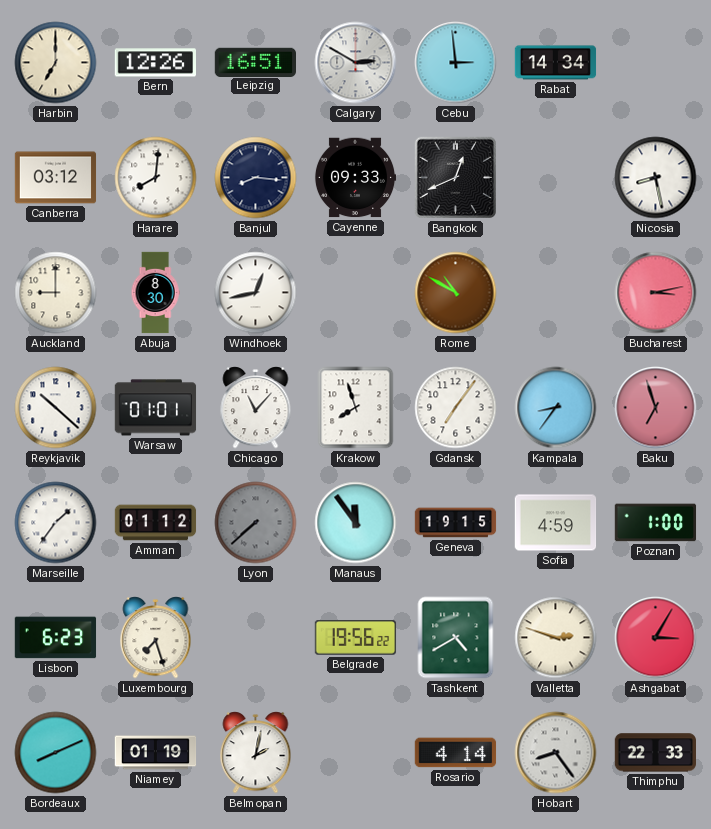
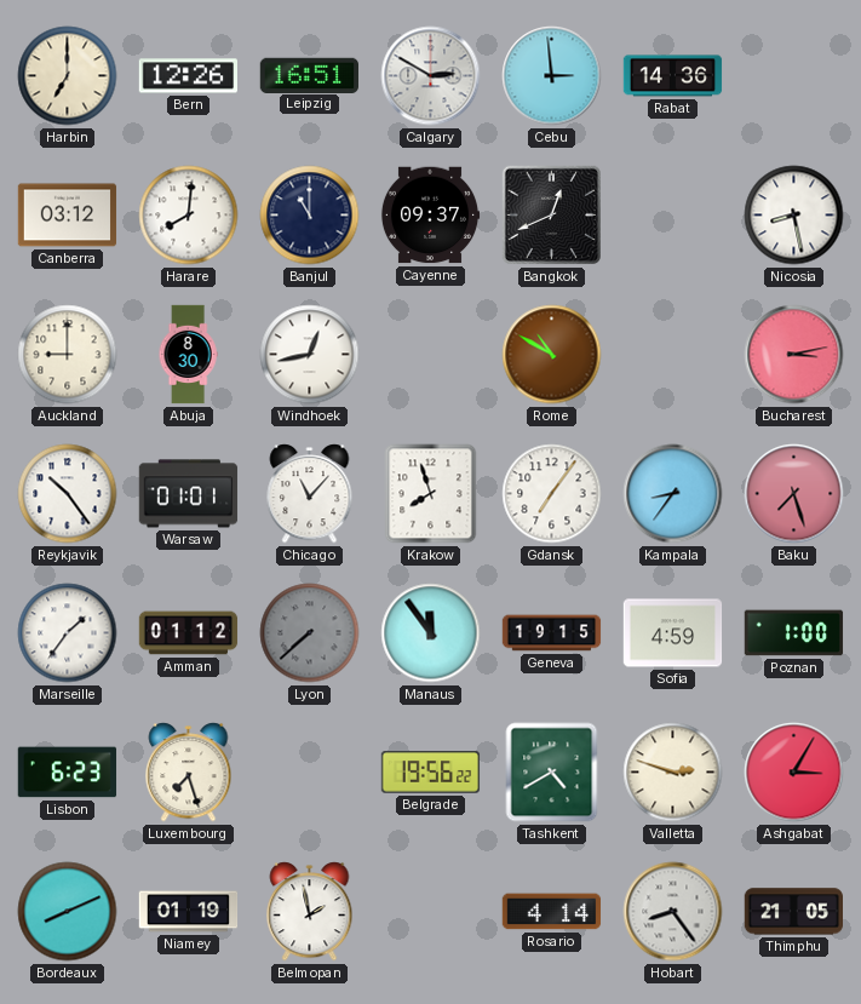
Rabat: 14:34 -> 14:36 (673, 76)
Banjul: 8:16 -> 11:00 (310, 216)
Cayenne: 09:33 -> 09:37 (430, 216)
Reykjavik: 10:22 -> 10:24 (68, 494)
Baku: 6:57 -> 7:27 (794, 494)
Belmopan: 2:02 -> 1:58 (310, 912)
Thimphu: 22:33 -> 21:05 (793, 912)
